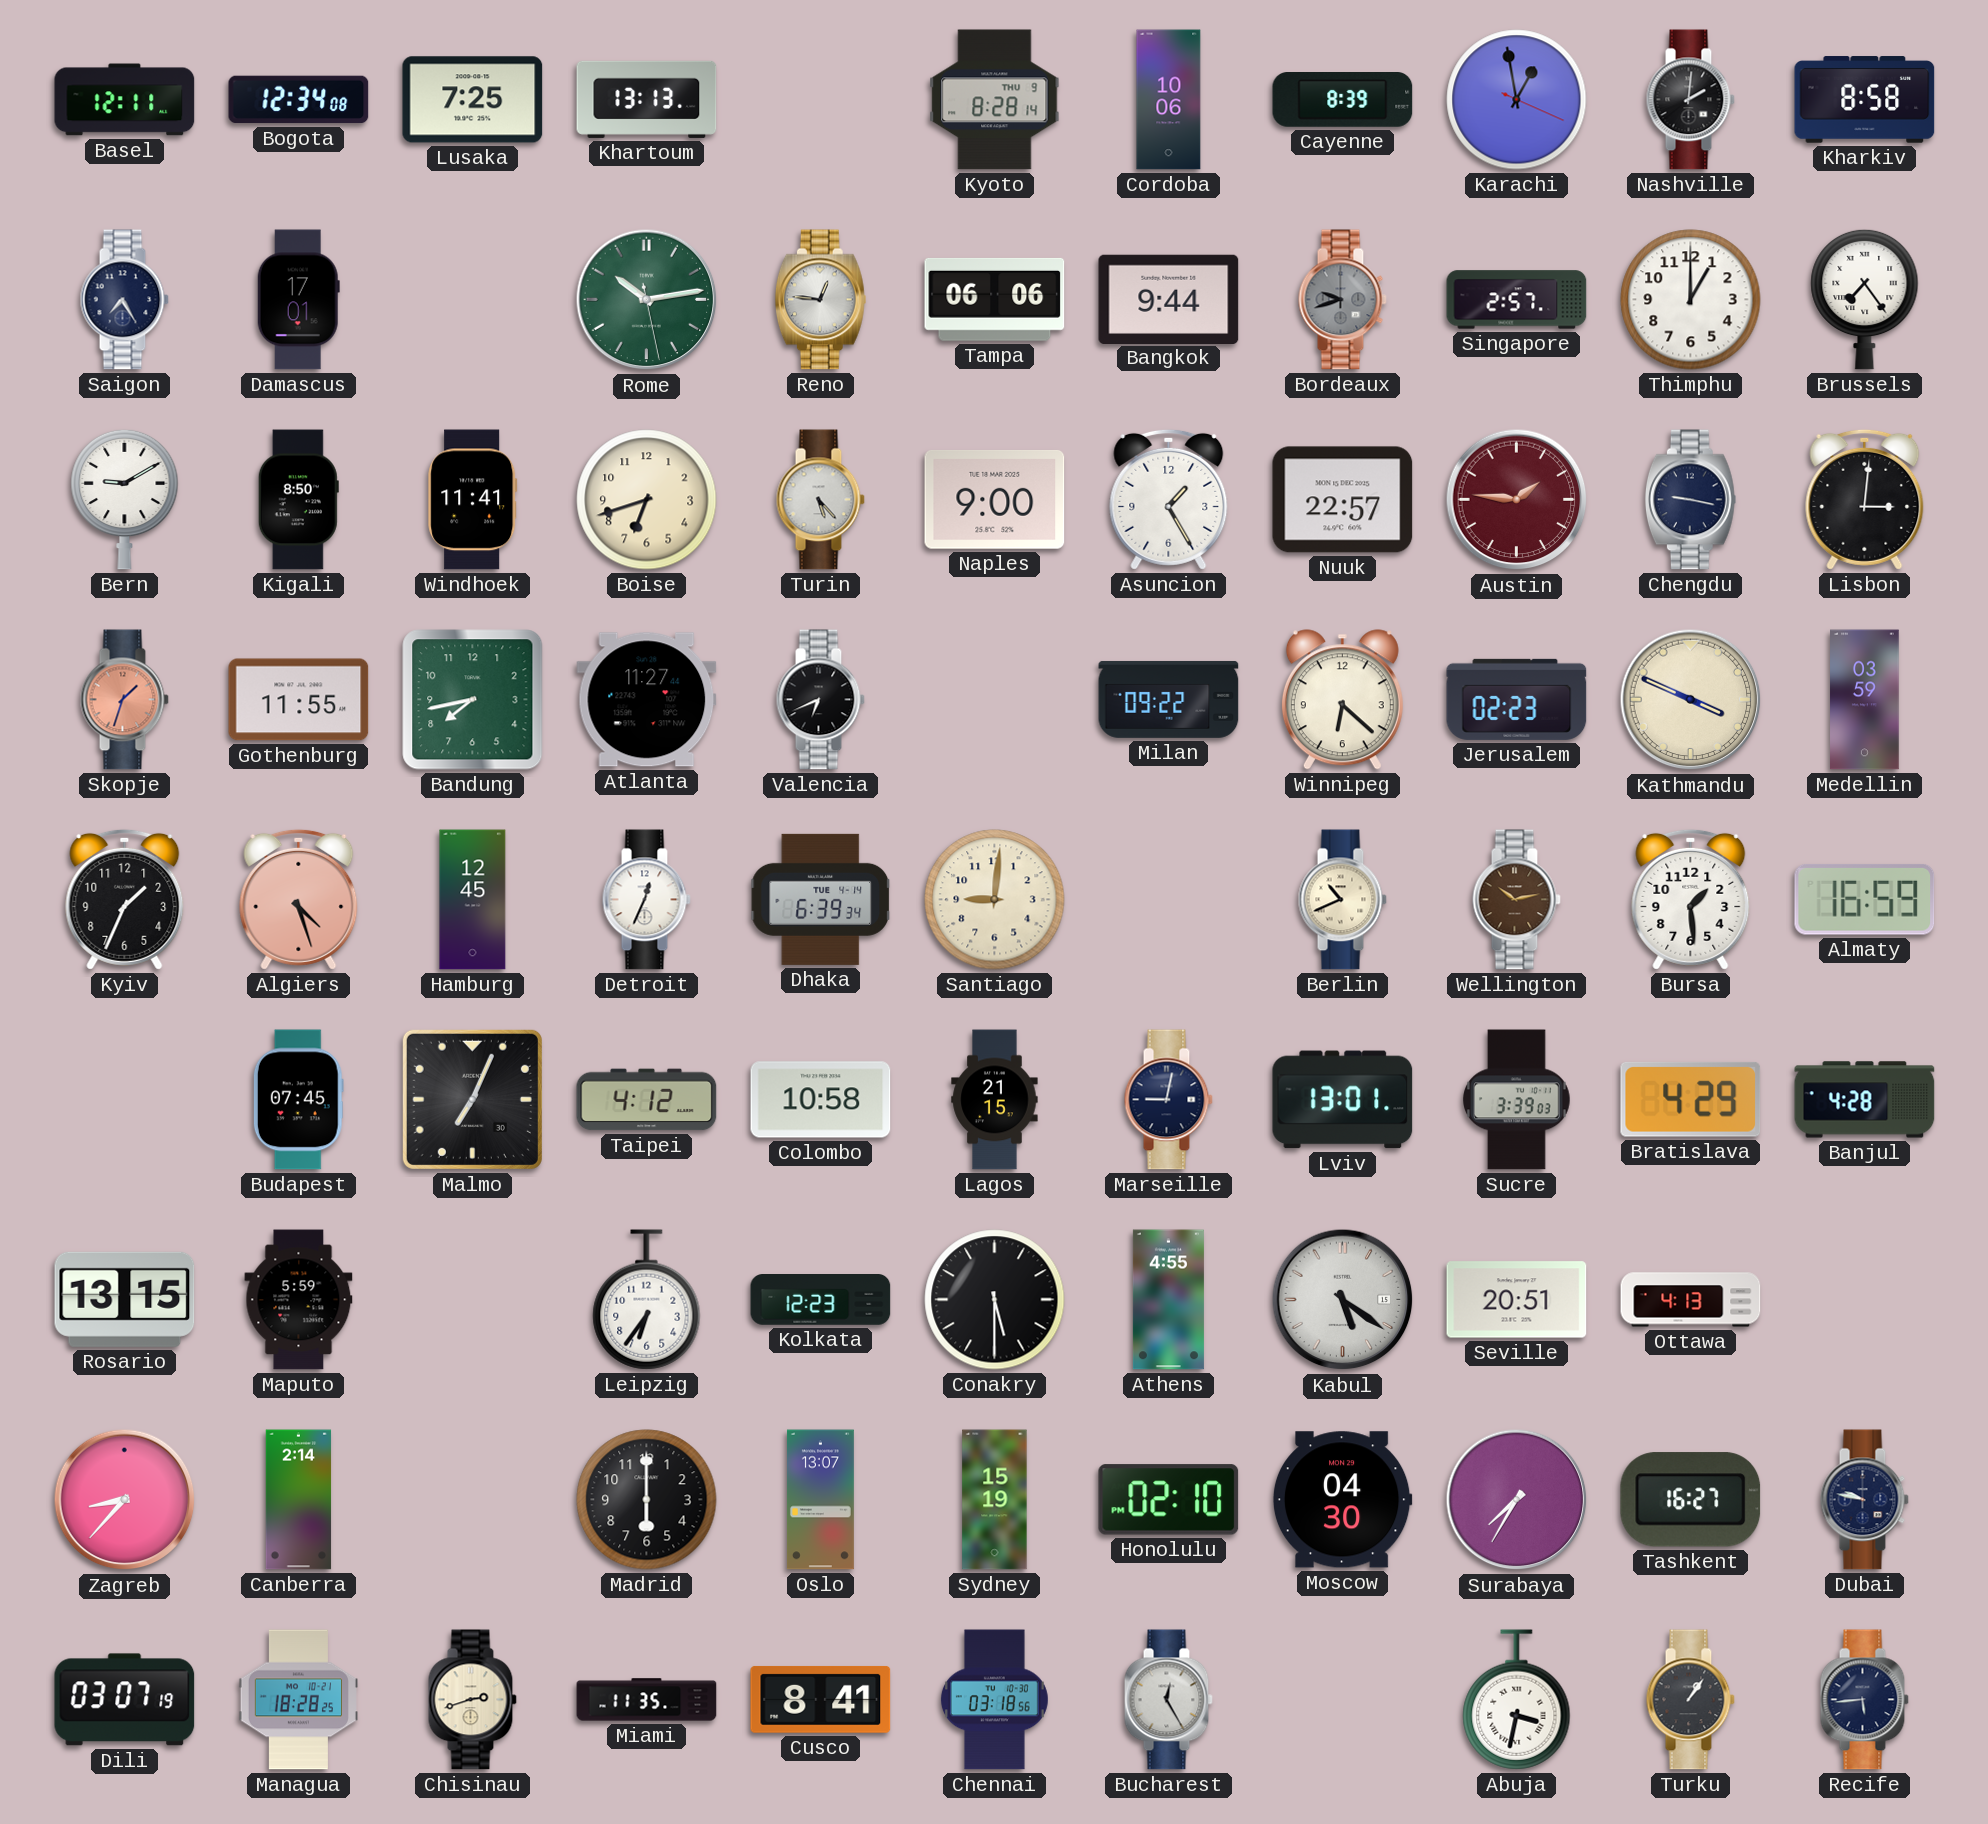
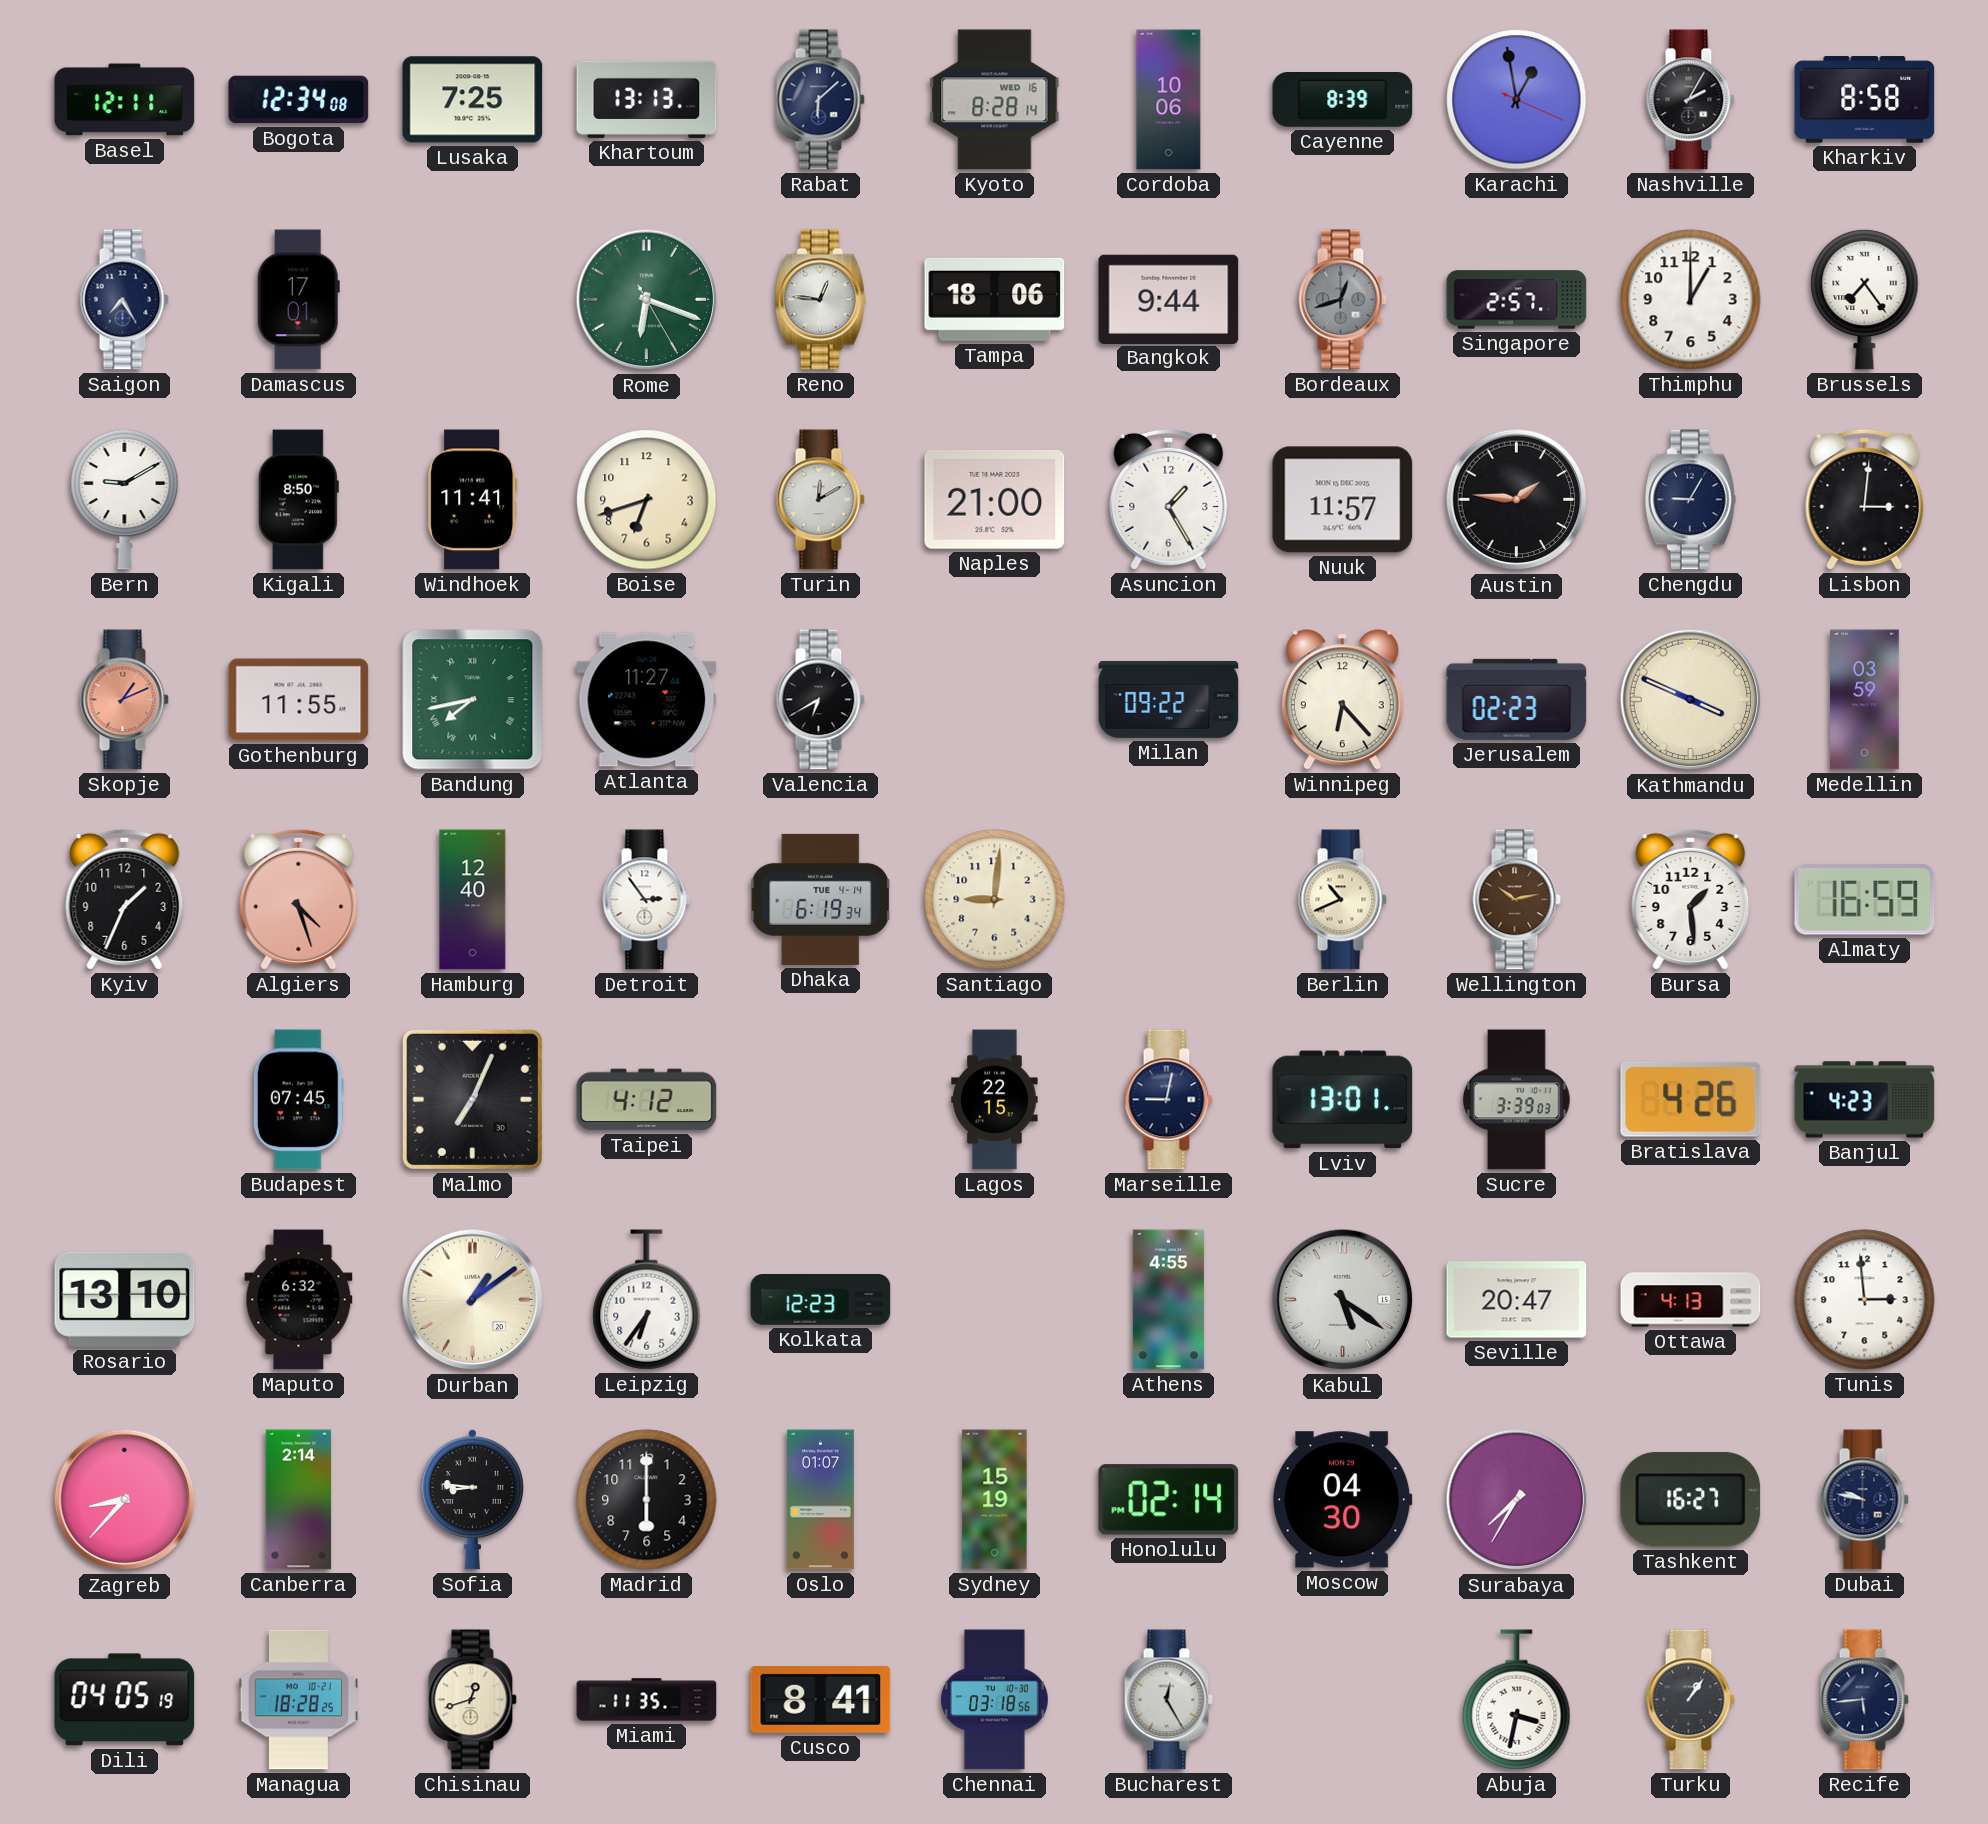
Rabat: none -> 6:08 (820, 100)
Kyoto date: THU 9 -> WED 16 (995, 100)
Nashville: 2:01 -> 2:05 (1690, 100)
Rome: 10:13 -> 6:18 (647, 300)
Tampa: 06:06 -> 18:06 (995, 299)
Bordeaux: 9:42 -> 12:42 (1342, 300)
Turin: 5:23 -> 12:10 (820, 500)
Naples: 9:00 -> 21:00 (995, 500)
Nuuk: 22:57 -> 11:57 (1343, 500)
Austin dial: burgundy -> black (1517, 500)
Chengdu: 9:17 -> 9:05 (1690, 500)
Skopje: 1:33 -> 1:11 (124, 700)
Bandung numerals: Arabic -> Roman (473, 700)
Valencia: 6:41 -> 6:40 (820, 700)
Winnipeg: 6:22 -> 6:23 (1342, 700)
Hamburg: 12:45 -> 12:40 (473, 900)
Detroit: 12:34 -> 2:54 (646, 900)
Dhaka: 6:39 -> 6:19 (821, 899)
Colombo: 10:58 -> none (821, 1100)
Lagos: 21:15 -> 22:15 (995, 1100)
Bratislava: 4:29 -> 4:26 (1691, 1099)
Banjul: 4:28 -> 4:23 (1865, 1100)
Rosario: 13:15 -> 13:10 (125, 1299)
Maputo: 5:59 -> 6:32 (299, 1300)
Durban: none -> 1:09 (473, 1300)
Conakry: 5:30 -> none (995, 1300)
Seville: 20:51 -> 20:47 (1517, 1300)
Tunis: none -> 2:59 (1865, 1300)
Sofia: none -> 8:46 (472, 1499)
Oslo: 13:07 -> 01:07 (820, 1500)
Honolulu: 02:10 -> 02:14 (1169, 1500)
Dili: 03:07 -> 04:05 (125, 1700)
Chisinau: 2:42 -> 12:42 (472, 1700)
